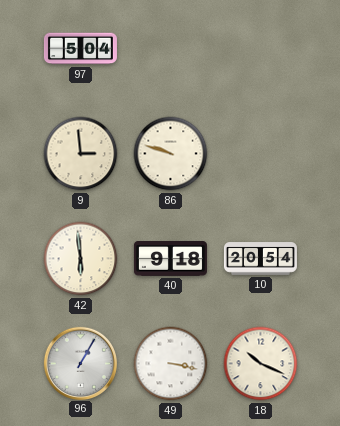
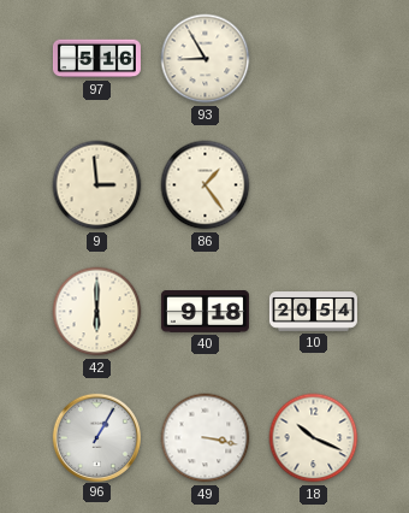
97: 5:04 -> 5:16 (96, 59)
93: none -> 8:55 (206, 59)
86: 9:48 -> 1:24 (206, 185)
42: 5:59 -> 6:00 (97, 312)
